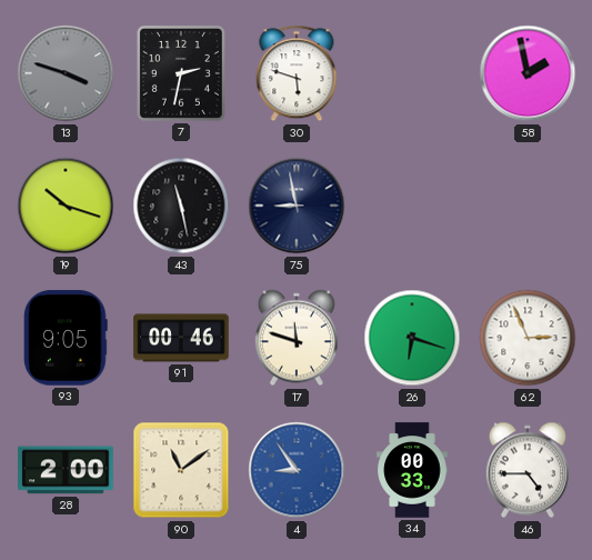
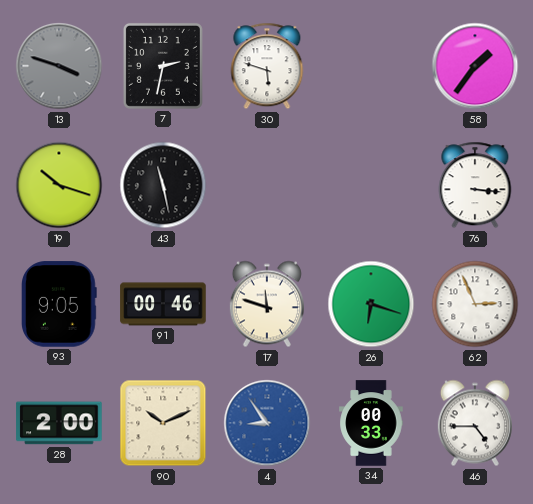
58: 1:58 -> 1:36 (475, 66)
75: 8:58 -> none (297, 206)
76: none -> 3:16 (475, 185)
90: 11:09 -> 10:11 (163, 423)
